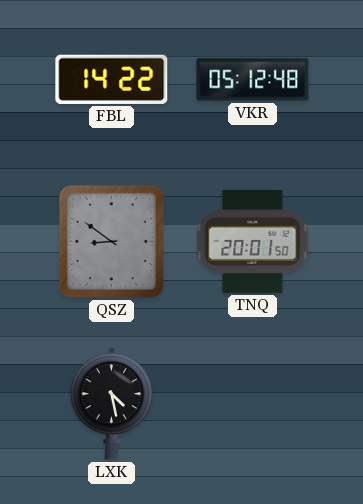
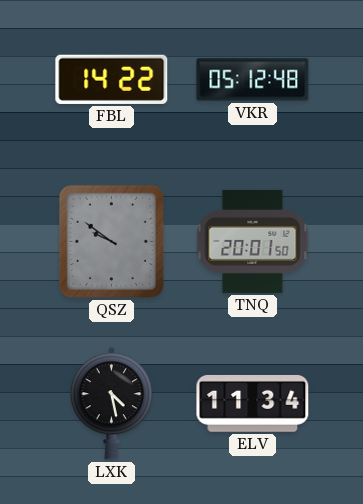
QSZ: 8:51 -> 9:51 (111, 241)
ELV: none -> 11:34 (253, 403)
